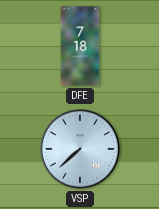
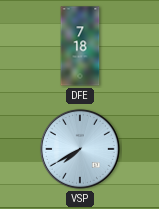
VSP: 7:38 -> 7:40 (80, 149)
